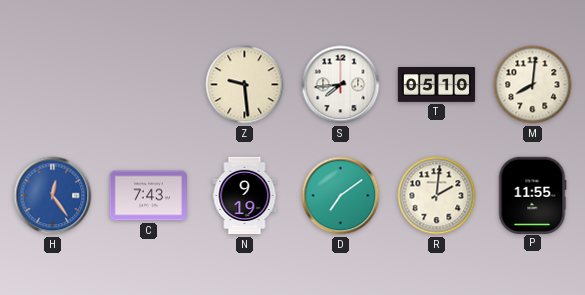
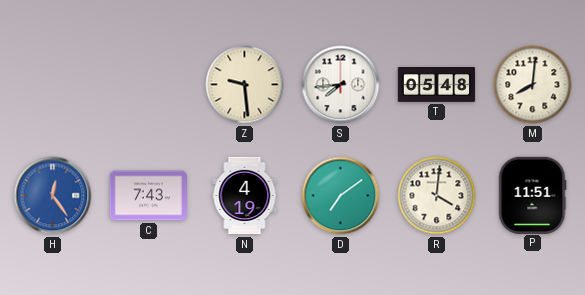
T: 05:10 -> 05:48 (437, 85)
N: 9:19 -> 4:19 (245, 196)
R: 2:01 -> 4:01 (437, 196)
P: 11:55 -> 11:51 (532, 195)
